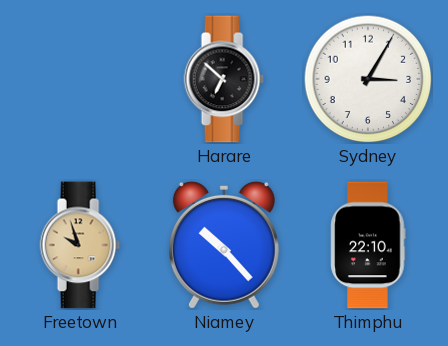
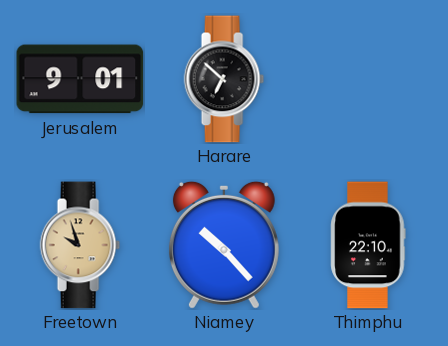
Jerusalem: none -> 9:01 (80, 79)
Sydney: 3:05 -> none (368, 79)
